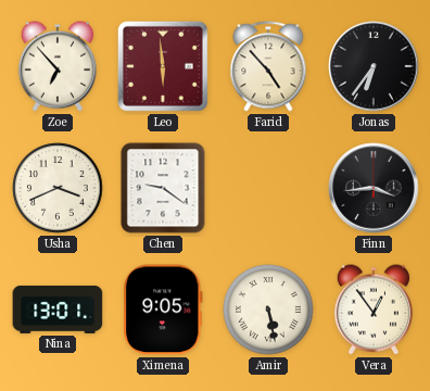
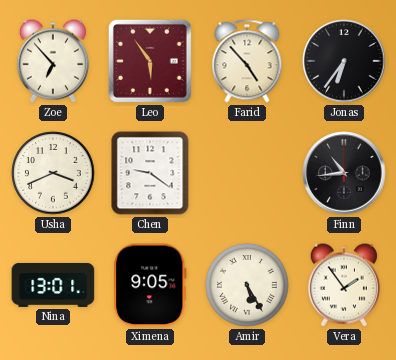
Leo: 5:59 -> 5:54 (150, 61)
Finn: 3:44 -> 10:44 (344, 173)
Amir: 5:28 -> 5:25 (247, 285)
Vera: 12:54 -> 1:54 (344, 285)
